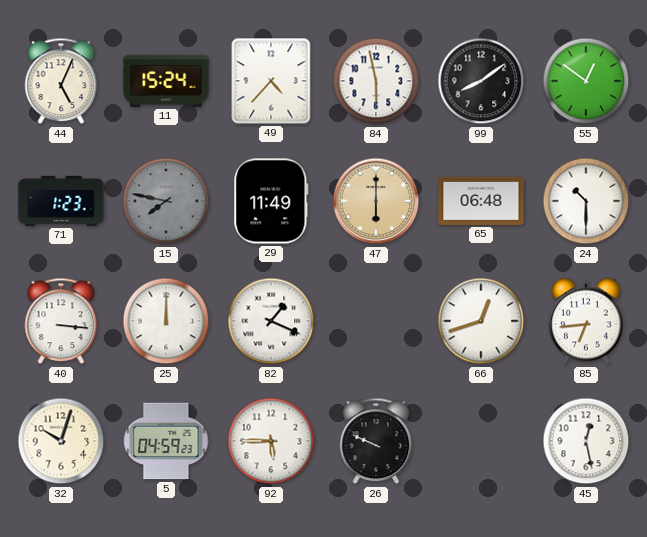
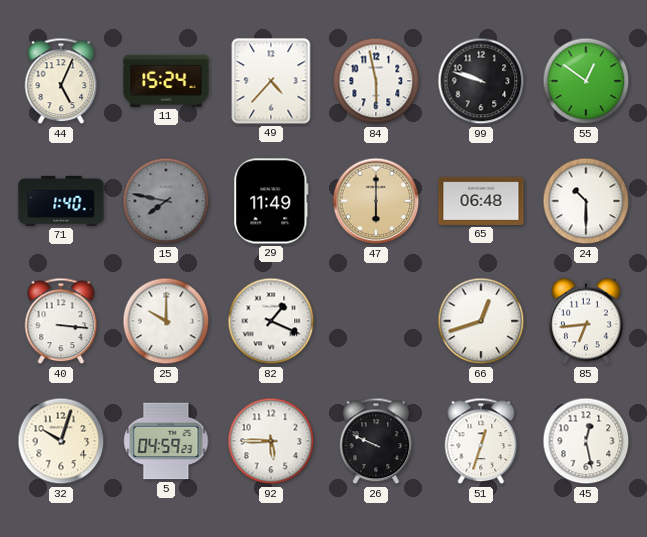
99: 8:09 -> 9:48 (481, 81)
71: 1:23 -> 1:40 (61, 201)
25: 12:00 -> 10:00 (166, 321)
51: none -> 12:33 (481, 441)
